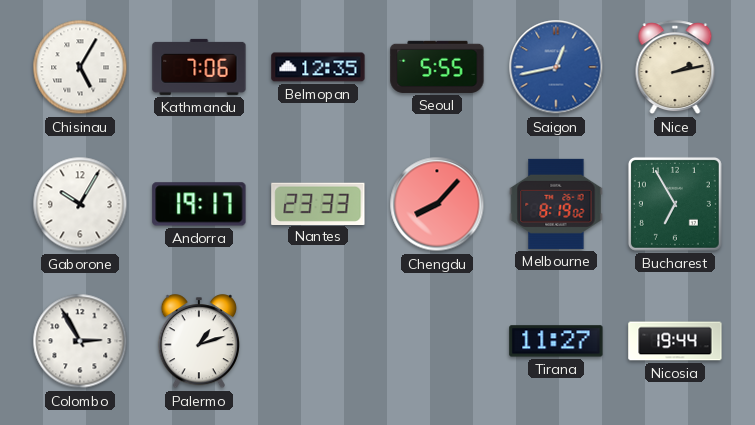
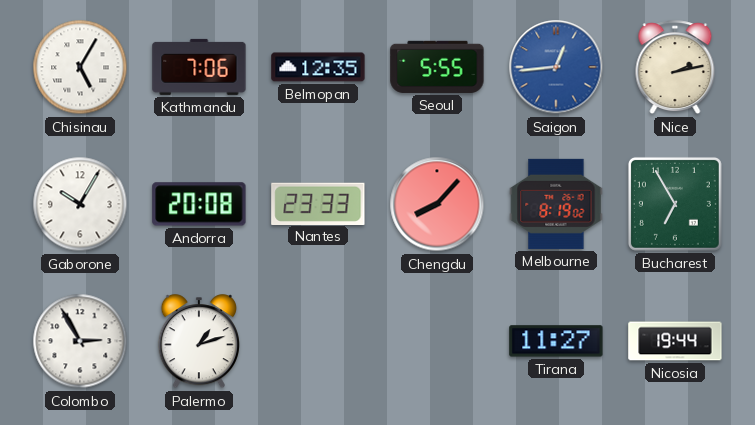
Saigon: 12:43 -> 12:44 (556, 67)
Andorra: 19:17 -> 20:08 (199, 204)
